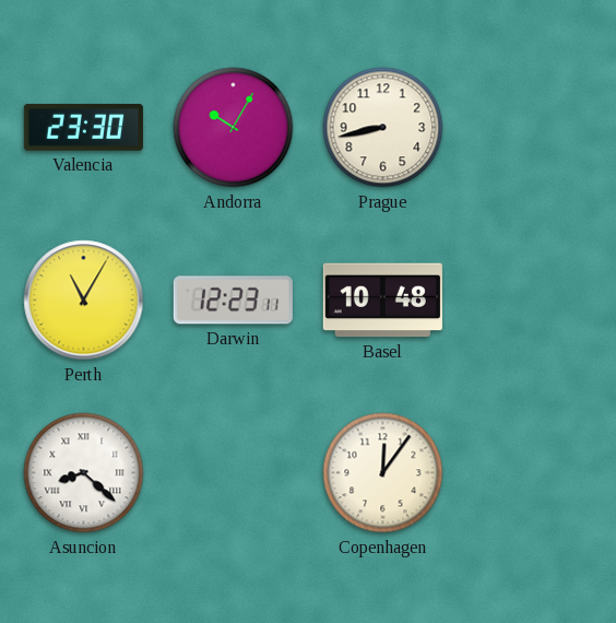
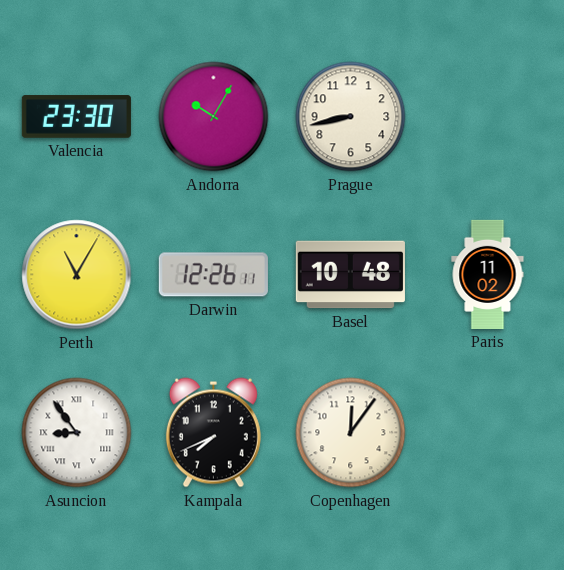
Darwin: 12:23 -> 12:26 (213, 275)
Paris: none -> 11:02 (488, 274)
Asuncion: 8:22 -> 8:54 (77, 433)
Kampala: none -> 7:41 (213, 433)
